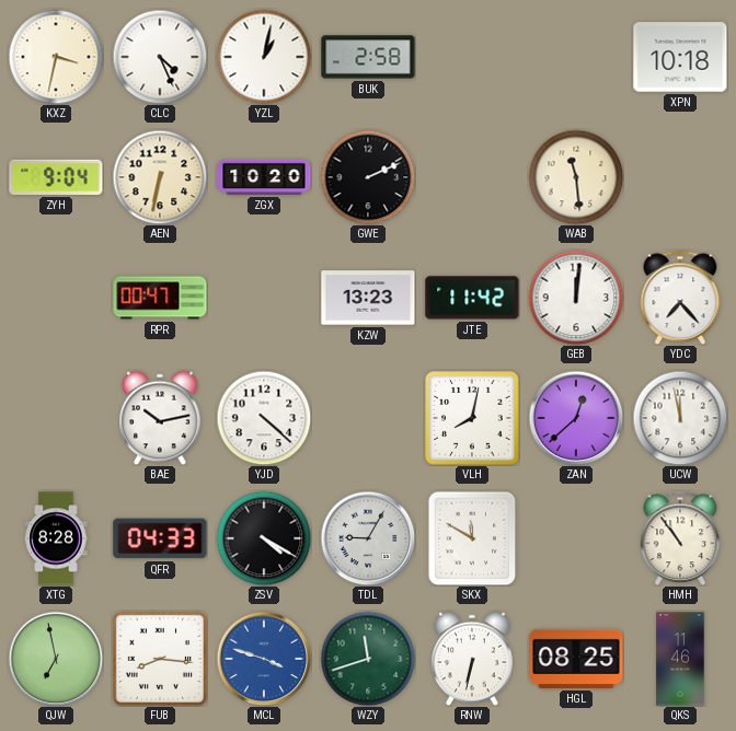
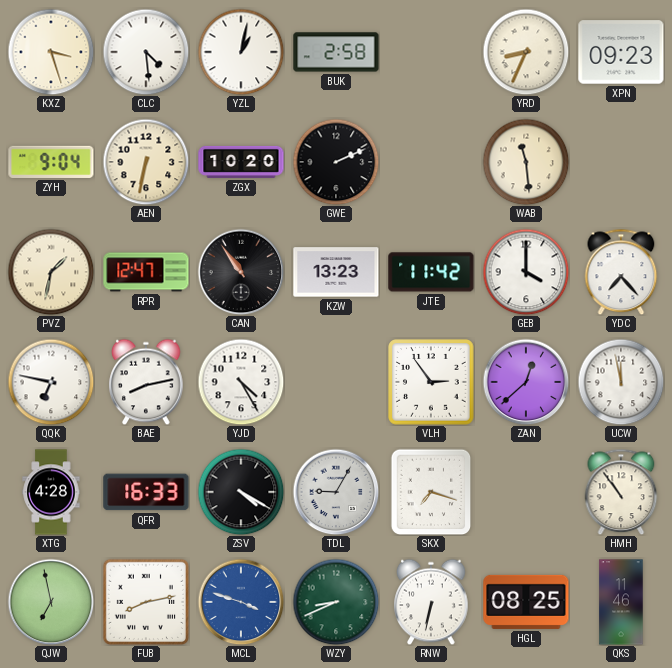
KXZ: 3:32 -> 3:27 (51, 52)
CLC: 4:26 -> 4:29 (146, 52)
YRD: none -> 8:34 (526, 52)
XPN: 10:18 -> 09:23 (621, 52)
PVZ: none -> 1:32 (51, 272)
RPR: 00:47 -> 12:47 (146, 272)
CAN: none -> 10:54 (241, 272)
GEB: 12:01 -> 4:00 (526, 272)
QQK: none -> 6:47 (51, 382)
BAE: 10:13 -> 8:13 (146, 382)
YJD: 4:22 -> 4:25 (241, 382)
VLH: 8:02 -> 2:54 (431, 382)
XTG: 8:28 -> 4:28 (51, 492)
QFR: 04:33 -> 16:33 (146, 492)
SKX: 11:50 -> 7:18 (431, 492)
FUB: 8:16 -> 8:13 (146, 602)
WZY: 11:42 -> 8:41 (336, 602)
